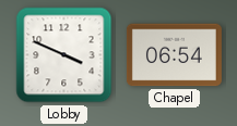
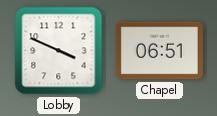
Chapel: 06:54 -> 06:51 (159, 51)
